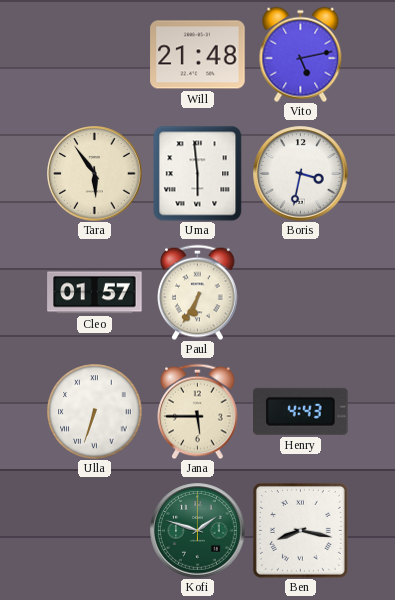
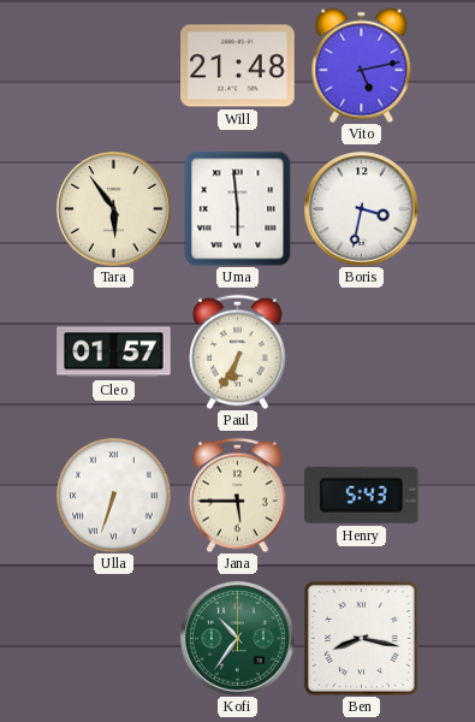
Henry: 4:43 -> 5:43 (362, 495)
Kofi: 1:48 -> 10:36 (238, 639)
